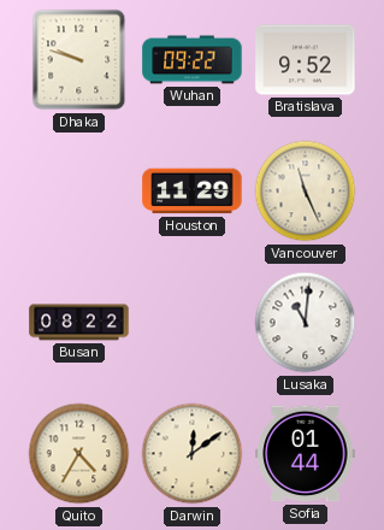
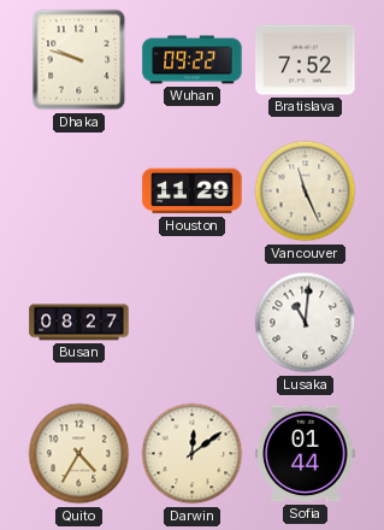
Bratislava: 9:52 -> 7:52 (306, 60)
Busan: 08:22 -> 08:27 (79, 323)
